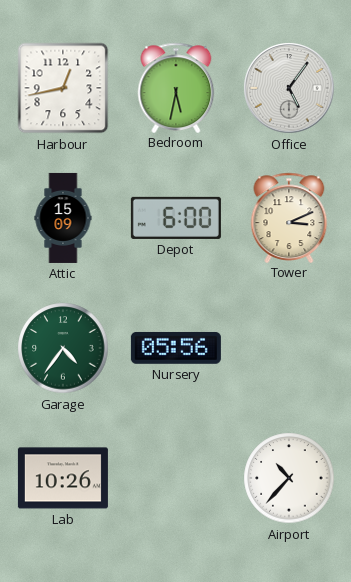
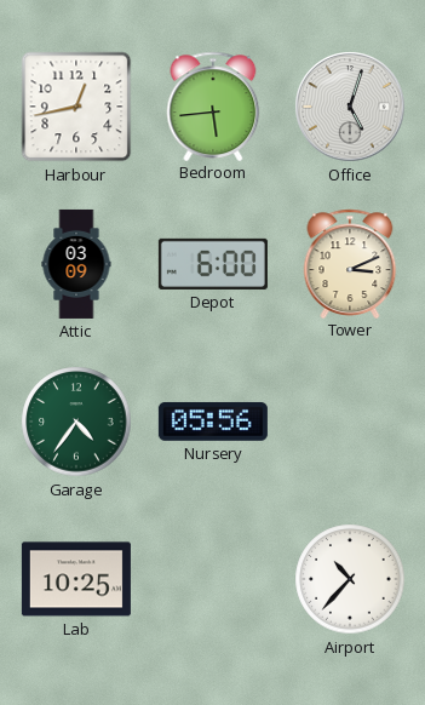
Bedroom: 5:32 -> 5:44 (213, 105)
Office: 5:06 -> 5:03 (350, 107)
Attic: 15:09 -> 03:09 (76, 264)
Lab: 10:26 -> 10:25 (76, 579)
